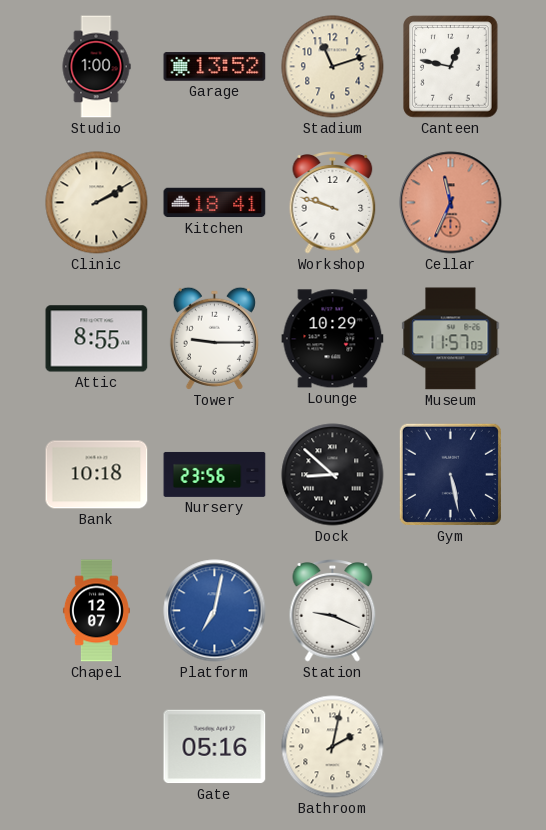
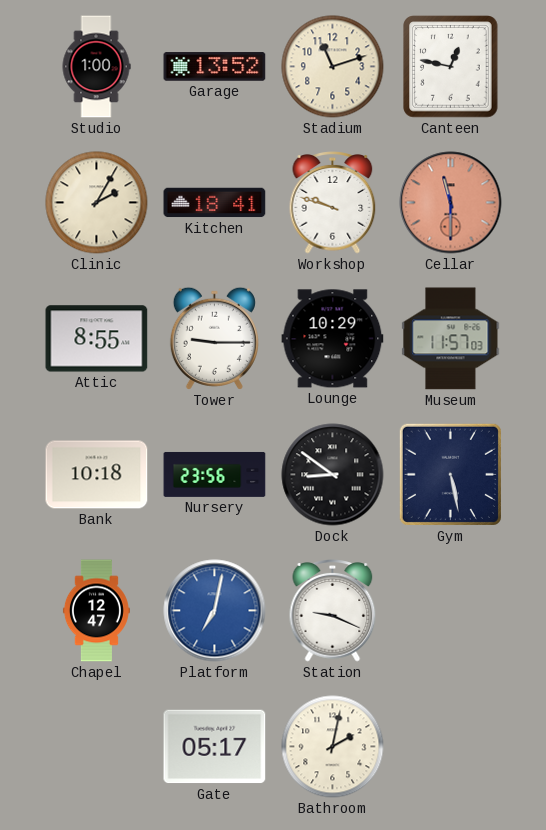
Clinic: 2:10 -> 2:05 (97, 203)
Cellar: 11:34 -> 11:30 (451, 203)
Dock: 8:52 -> 8:51 (333, 475)
Chapel: 12:07 -> 12:47 (96, 611)
Gate: 05:16 -> 05:17 (215, 747)
